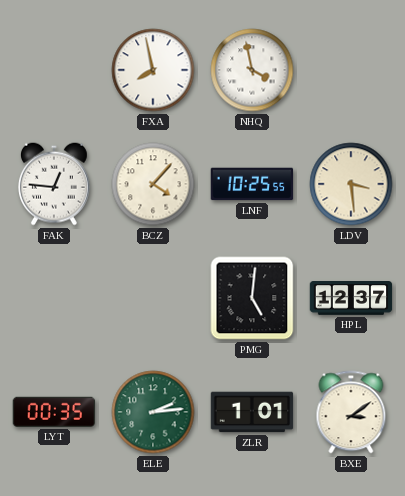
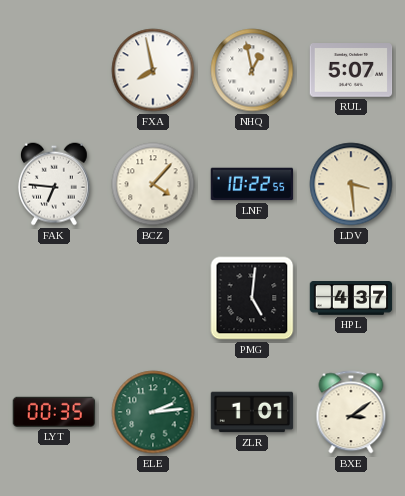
NHQ: 3:58 -> 12:58 (252, 70)
RUL: none -> 5:07 (351, 70)
FAK: 12:46 -> 6:46 (54, 184)
LNF: 10:25 -> 10:22 (252, 184)
HPL: 12:37 -> 4:37 (351, 299)
